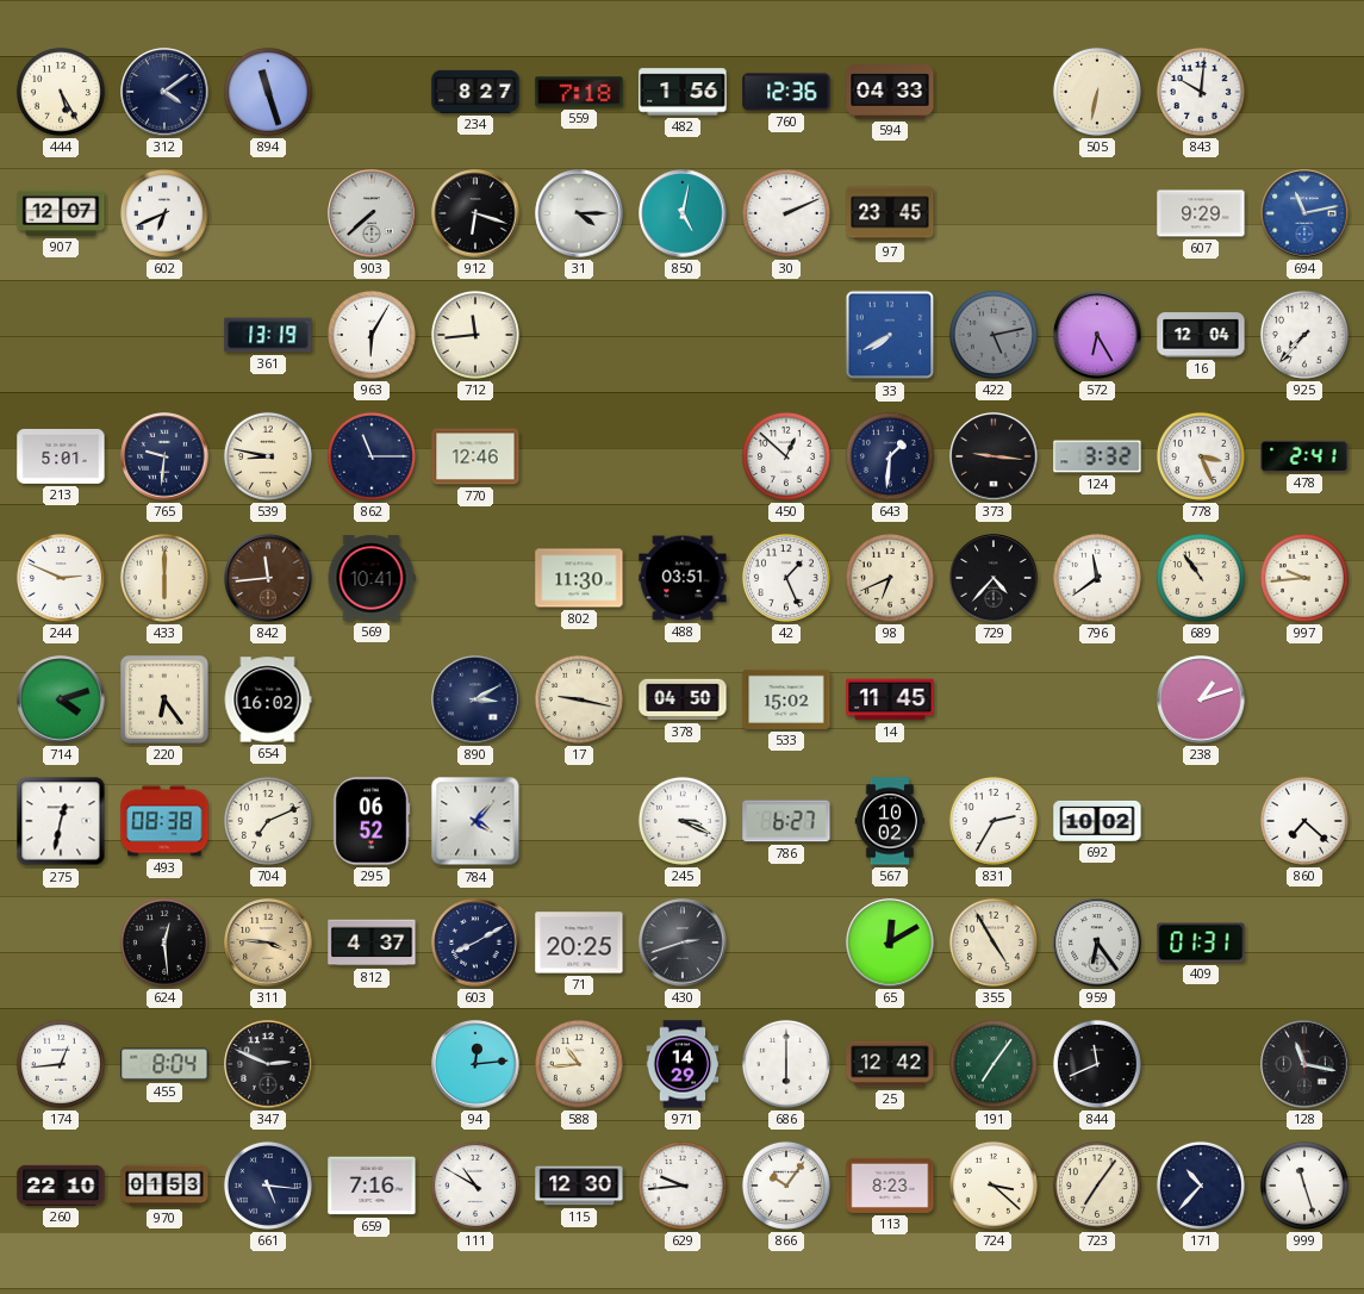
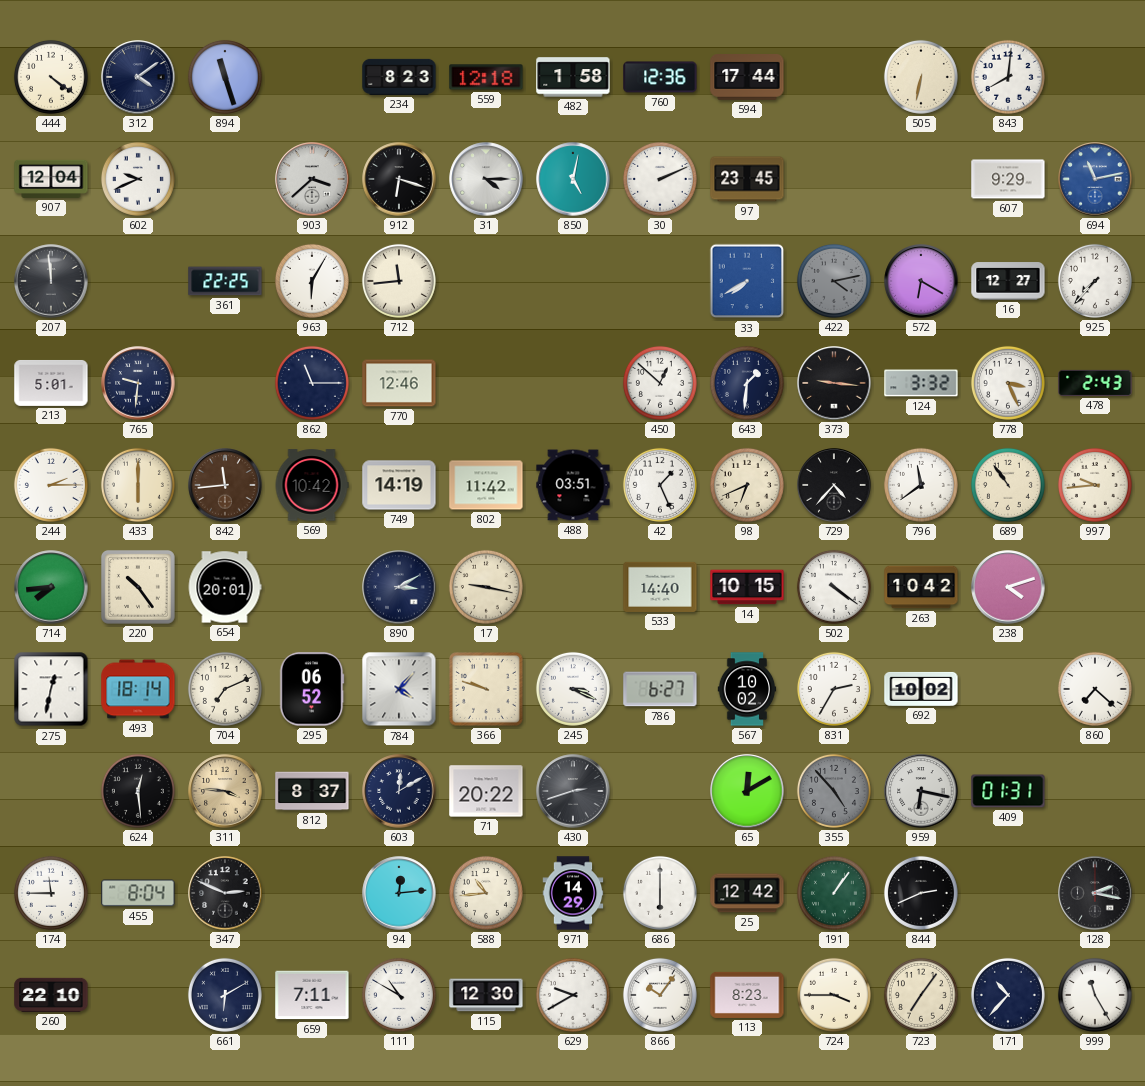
444: 5:25 -> 4:21 (51, 77)
234: 8:27 -> 8:23 (399, 77)
559: 7:18 -> 12:18 (486, 77)
482: 1:56 -> 1:58 (573, 77)
594: 04:33 -> 17:44 (747, 78)
843: 10:01 -> 8:01 (1008, 77)
907: 12:07 -> 12:04 (51, 179)
602: 6:41 -> 9:41 (138, 179)
903: 7:38 -> 3:38 (312, 179)
207: none -> 11:59 (51, 281)
361: 13:19 -> 22:25 (225, 281)
422: 5:13 -> 4:13 (834, 281)
572: 6:25 -> 6:20 (921, 281)
16: 12:04 -> 12:27 (1008, 281)
539: 8:47 -> none (268, 456)
478: 2:41 -> 2:43 (1095, 383)
244: 2:49 -> 2:15 (51, 485)
569: 10:41 -> 10:42 (312, 485)
749: none -> 14:19 (399, 485)
802: 11:30 -> 11:42 (486, 485)
714: 4:12 -> 7:44 (51, 587)
220: 6:24 -> 10:24 (138, 587)
654: 16:02 -> 20:01 (225, 587)
378: 04:50 -> none (683, 699)
533: 15:02 -> 14:40 (660, 587)
14: 11:45 -> 10:15 (747, 587)
502: none -> 4:21 (834, 587)
263: none -> 10:42 (921, 587)
238: 1:12 -> 4:12 (1008, 587)
493: 08:38 -> 18:14 (138, 689)
366: none -> 9:48 (486, 689)
812: 4:37 -> 8:37 (312, 791)
603: 8:10 -> 12:10 (399, 791)
71: 20:25 -> 20:22 (486, 791)
355: 4:55 -> 4:53 (834, 791)
355 dial: cream -> grey (834, 791)
959: 6:24 -> 6:17 (921, 791)
174: 12:44 -> 11:45 (51, 893)
191: 7:06 -> 1:06 (834, 893)
844: 11:41 -> 2:41 (921, 893)
128: 11:17 -> 2:17 (1095, 893)
970: 01:53 -> none (164, 1186)
661: 5:16 -> 6:10 (225, 995)
659: 7:16 -> 7:11 (312, 995)
629: 9:44 -> 9:40 (573, 995)
724: 3:22 -> 3:45 (834, 995)
999: 11:27 -> 11:25 (1095, 995)
